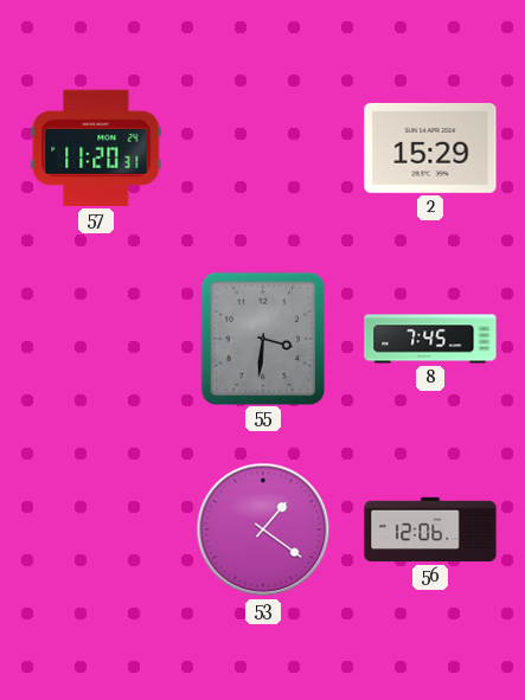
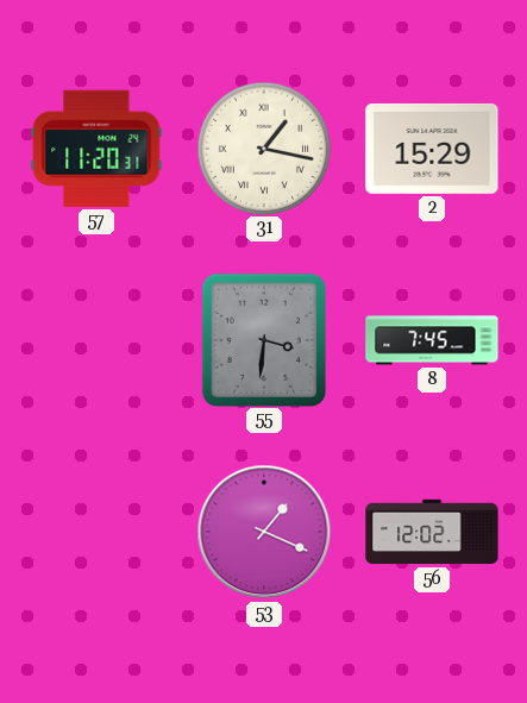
31: none -> 1:17 (263, 147)
53: 1:21 -> 1:19 (264, 532)
56: 12:06 -> 12:02 (432, 532)
